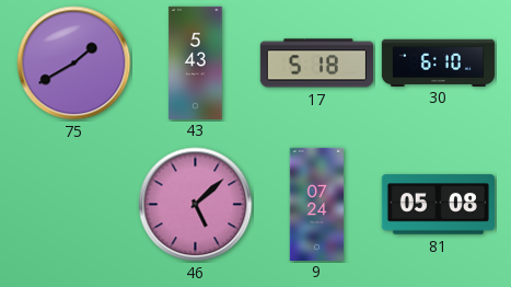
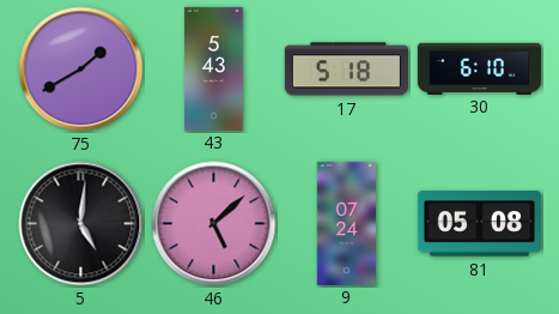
5: none -> 5:01 (81, 224)
